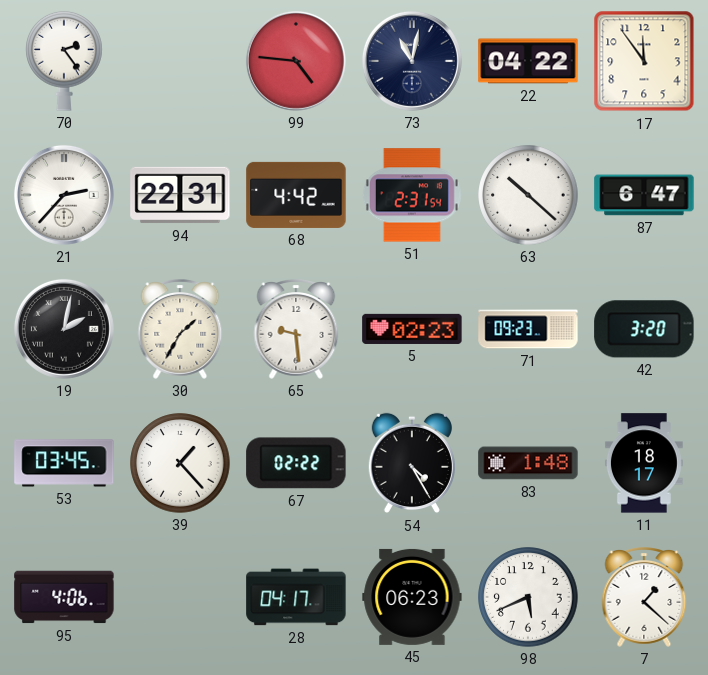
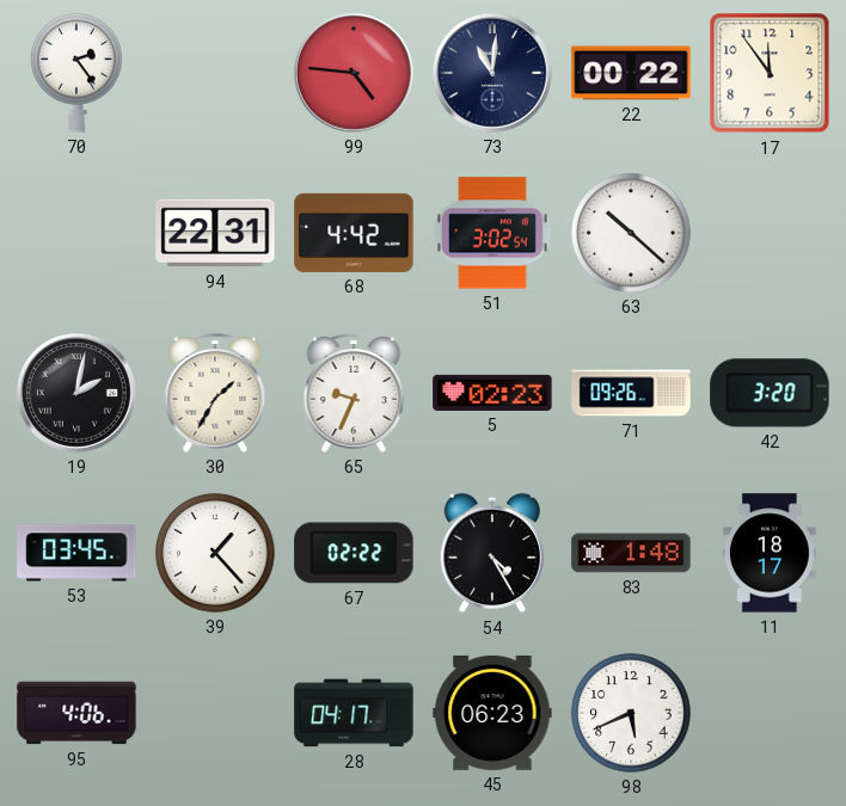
73: 11:02 -> 11:01 (492, 73)
22: 04:22 -> 00:22 (631, 73)
21: 2:37 -> none (64, 195)
51: 2:31 -> 3:02 (492, 233)
87: 6:47 -> none (644, 195)
65: 9:29 -> 9:34 (354, 393)
71: 09:23 -> 09:26 (631, 393)
7: 1:22 -> none (644, 597)
